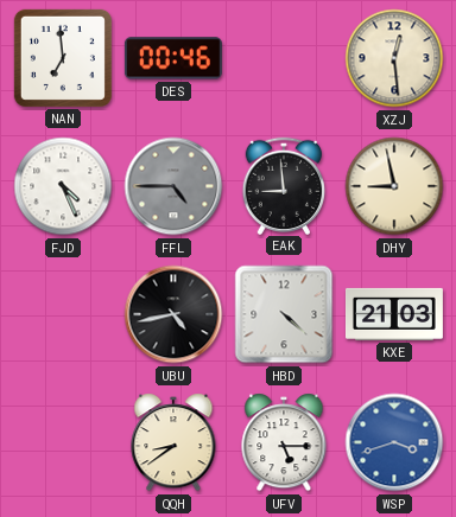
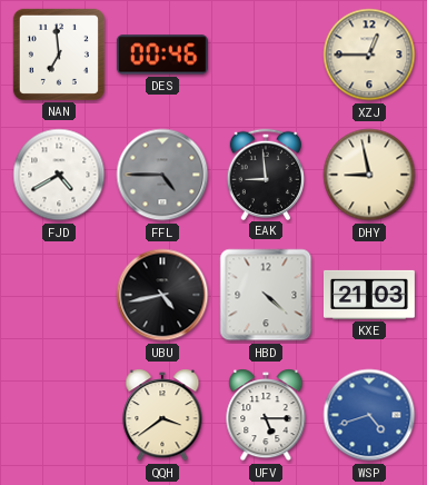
XZJ: 12:29 -> 12:45 (369, 55)
FJD: 4:26 -> 4:40 (59, 175)
QQH: 8:39 -> 3:39 (162, 415)
WSP: 3:42 -> 4:42 (369, 415)
